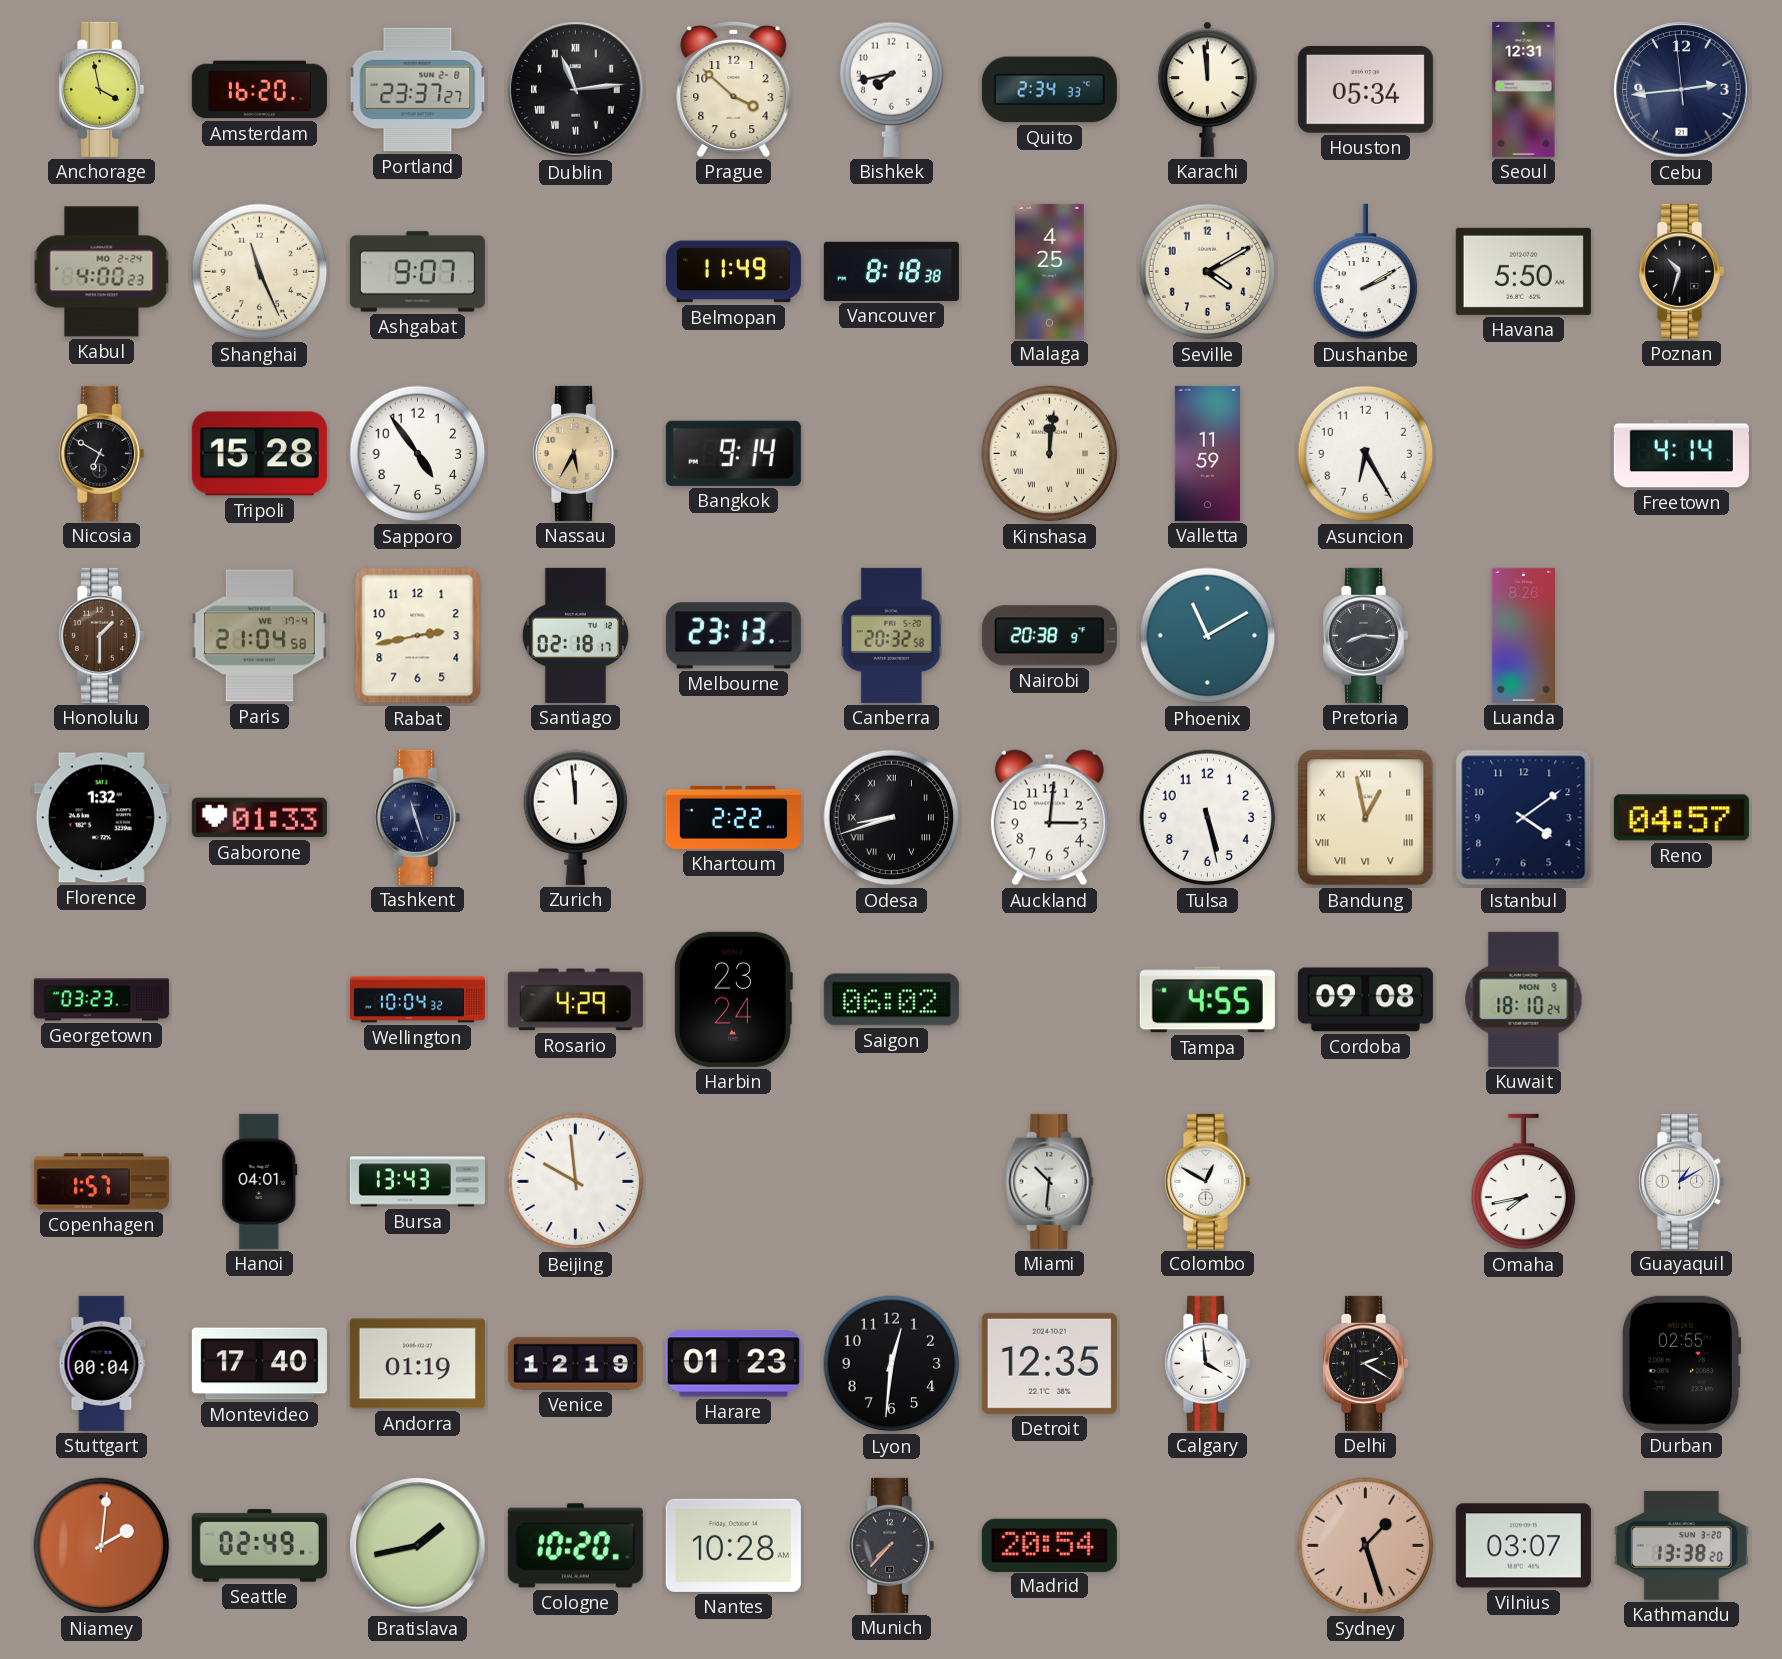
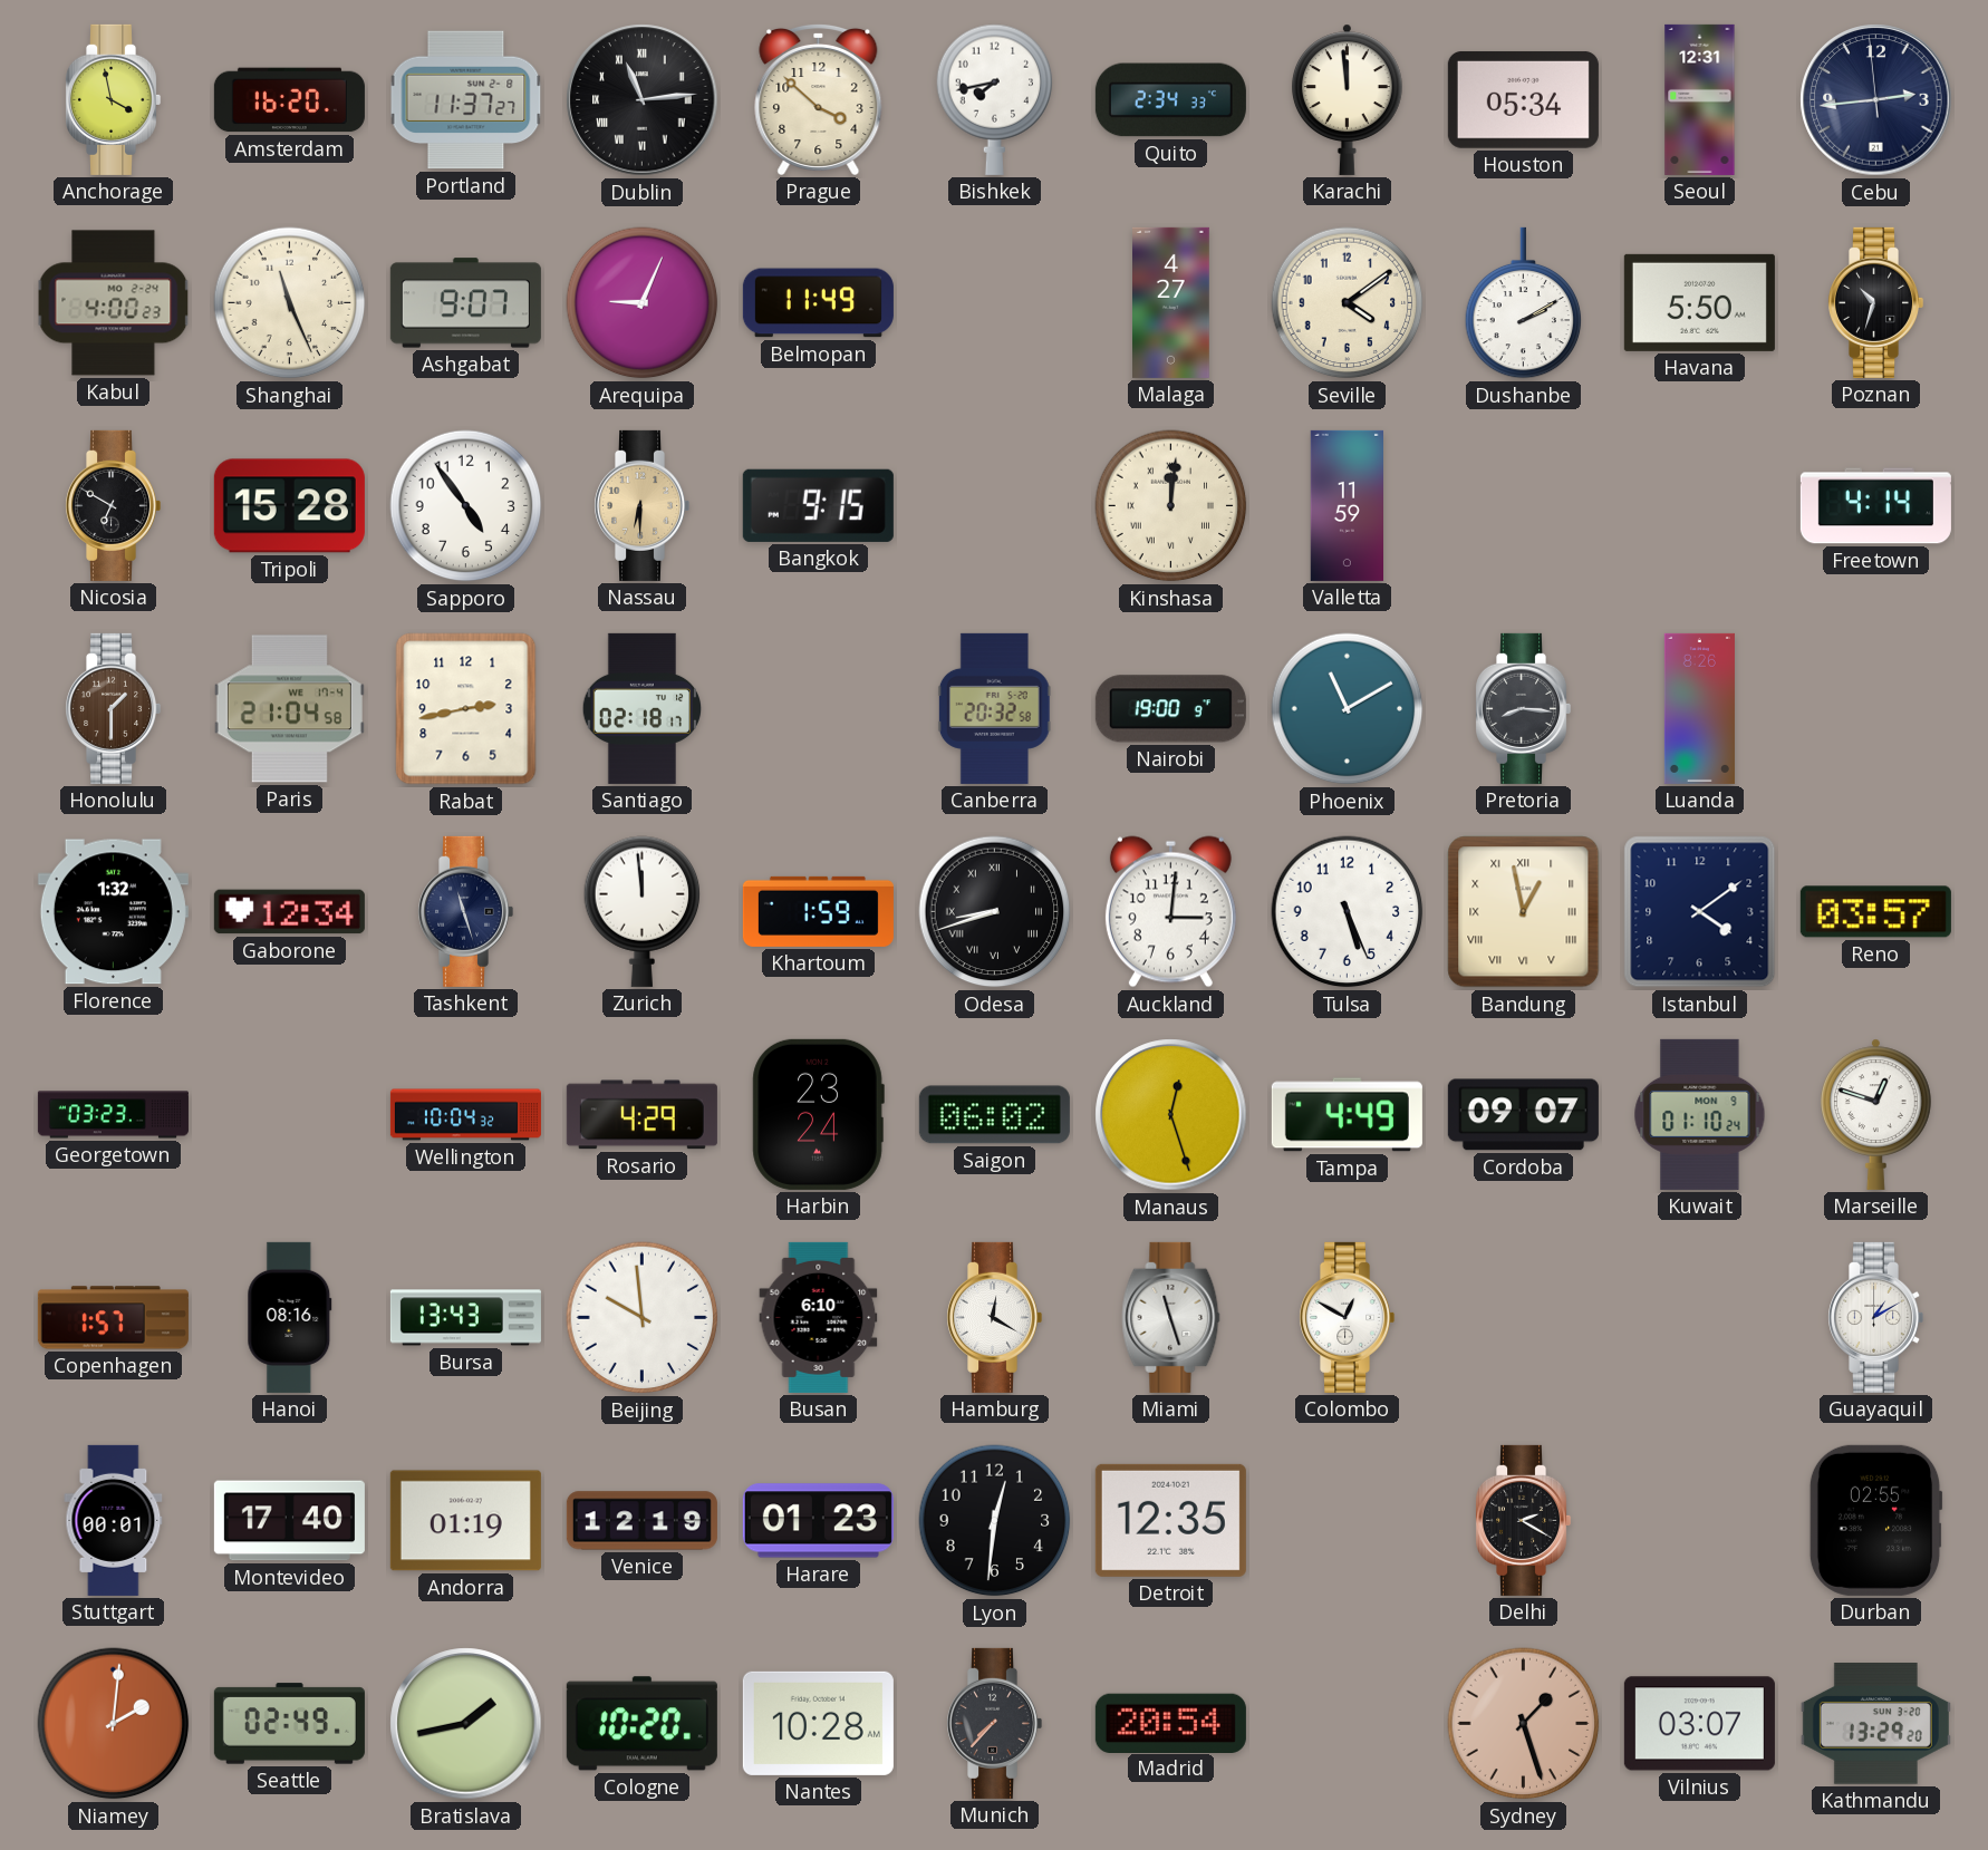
Portland: 23:37 -> 11:37 (466, 100)
Arequipa: none -> 9:04 (643, 303)
Vancouver: 8:18 -> none (891, 271)
Malaga: 4:25 -> 4:27 (1171, 302)
Seville: 4:10 -> 4:09 (1348, 303)
Nassau: 5:35 -> 6:30 (643, 505)
Bangkok: 9:14 -> 9:15 (818, 505)
Asuncion: 6:25 -> none (1366, 454)
Melbourne: 23:13 -> none (733, 636)
Nairobi: 20:38 -> 19:00 (1170, 709)
Gaborone: 01:33 -> 12:34 (289, 912)
Khartoum: 2:22 -> 1:59 (818, 911)
Tulsa: 5:28 -> 5:26 (1348, 912)
Reno: 04:57 -> 03:57 (1875, 912)
Manaus: none -> 12:27 (1171, 1115)
Tampa: 4:55 -> 4:49 (1347, 1115)
Cordoba: 09:08 -> 09:07 (1523, 1115)
Kuwait: 18:10 -> 01:10 (1700, 1114)
Marseille: none -> 12:48 (1876, 1114)
Hanoi: 04:01 -> 08:16 (290, 1317)
Busan: none -> 6:10 (819, 1317)
Hamburg: none -> 12:20 (995, 1317)
Miami: 10:31 -> 11:27 (1171, 1317)
Omaha: 7:43 -> none (1524, 1182)
Stuttgart: 00:04 -> 00:01 (114, 1520)
Calgary: 3:59 -> none (1208, 1363)
Kathmandu: 13:38 -> 13:29 (1875, 1724)
